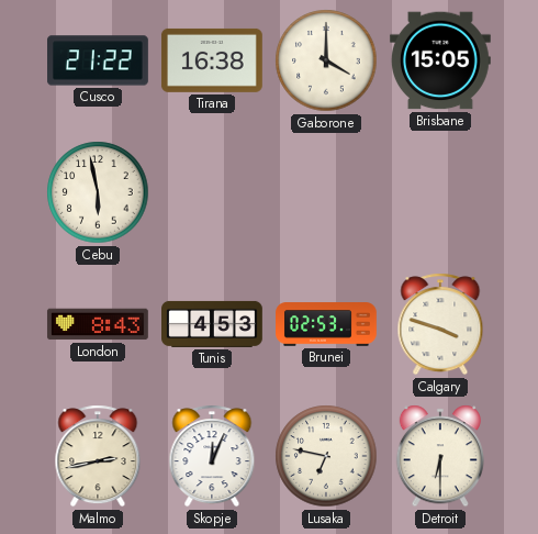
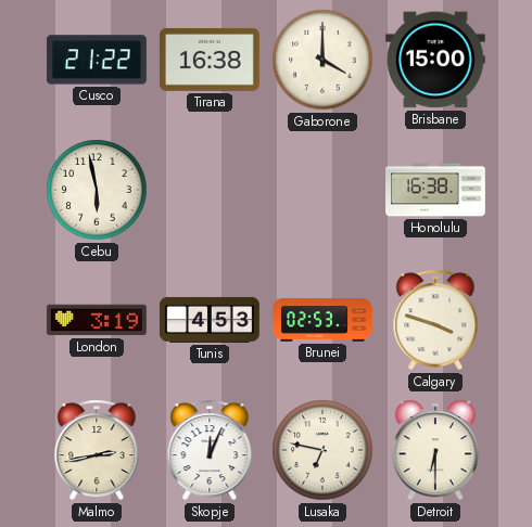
Brisbane: 15:05 -> 15:00 (435, 60)
Honolulu: none -> 16:38 (436, 190)
London: 8:43 -> 3:19 (97, 320)
